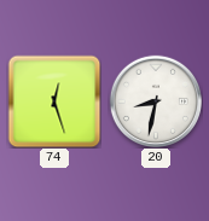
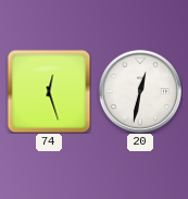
20: 8:32 -> 12:32 (139, 90)
